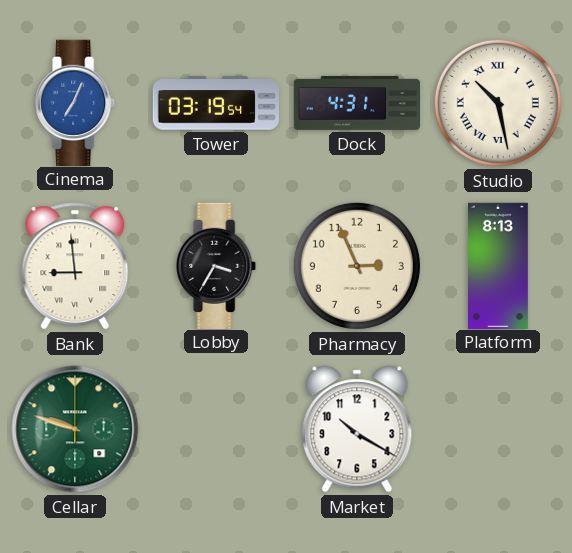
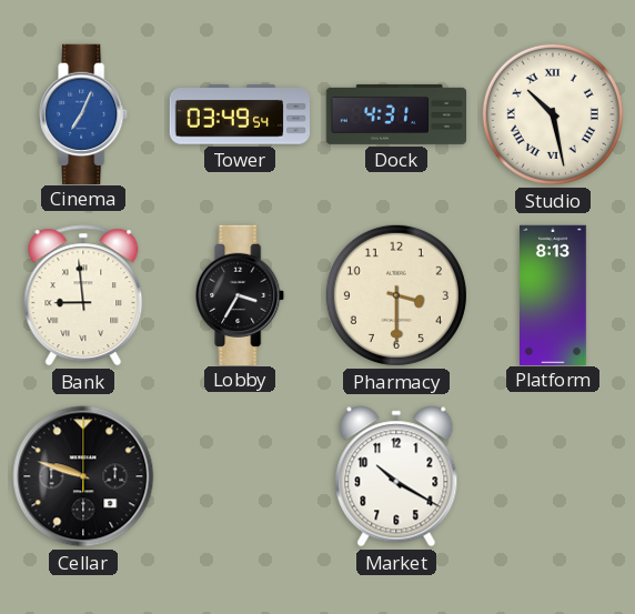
Tower: 03:19 -> 03:49 (239, 114)
Pharmacy: 2:56 -> 3:30 (396, 295)
Cellar dial: green -> black (83, 476)
